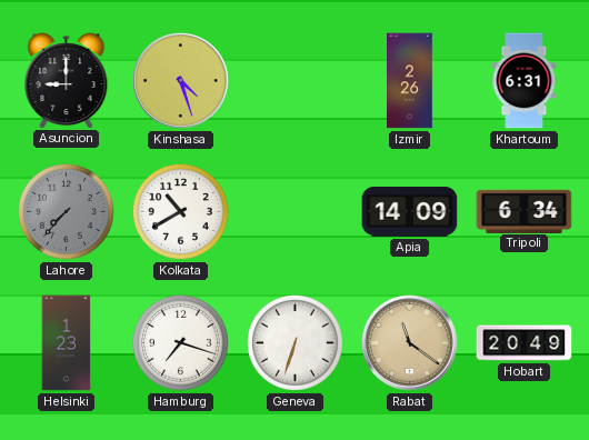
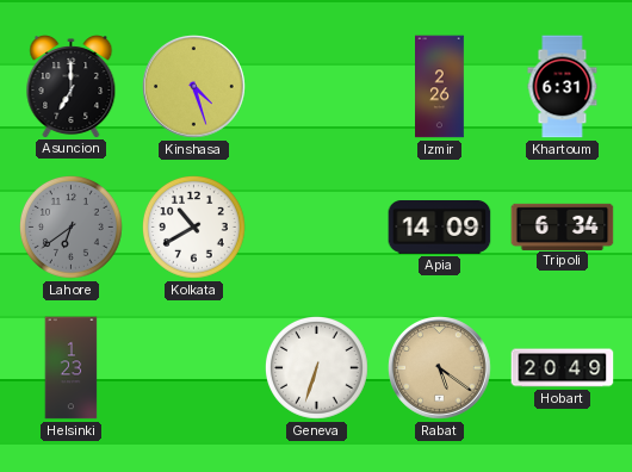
Asuncion: 9:00 -> 7:00 (72, 87)
Lahore: 7:37 -> 6:39 (72, 228)
Hamburg: 7:18 -> none (181, 343)
Rabat: 11:21 -> 5:21 (440, 368)
